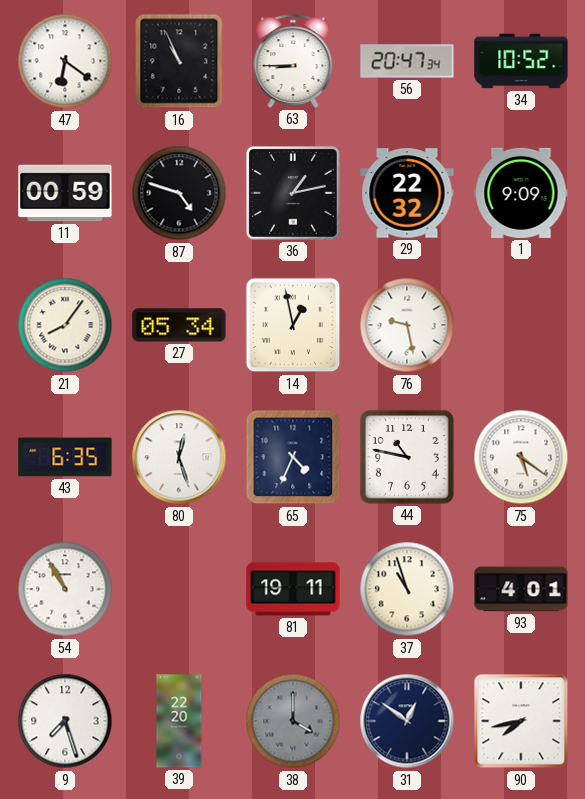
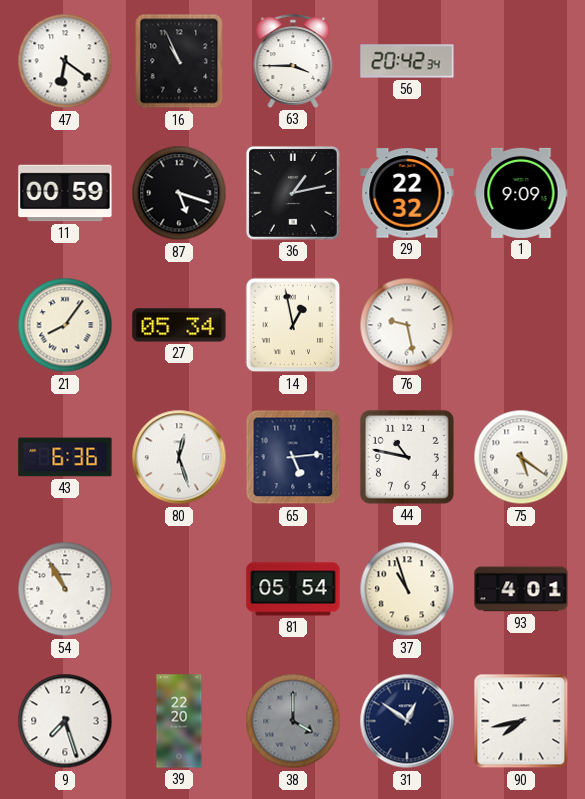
63: 8:45 -> 3:45 (293, 61)
56: 20:47 -> 20:42 (407, 61)
34: 10:52 -> none (521, 61)
87: 4:48 -> 5:18 (179, 193)
43: 6:35 -> 6:36 (65, 457)
65: 4:34 -> 5:14 (293, 457)
81: 19:11 -> 05:54 (293, 589)
